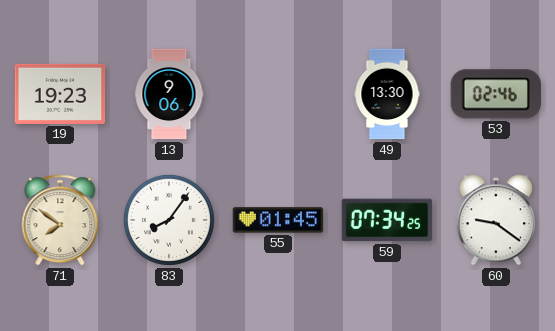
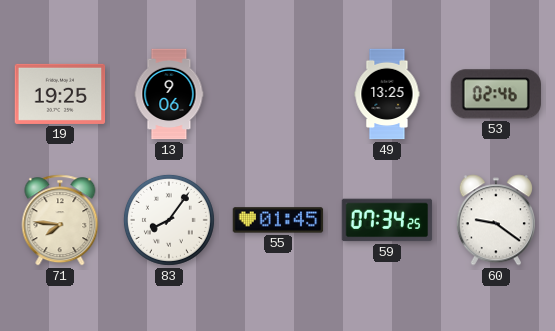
19: 19:23 -> 19:25 (60, 94)
49: 13:30 -> 13:25 (387, 94)
71: 7:51 -> 7:46 (60, 220)
